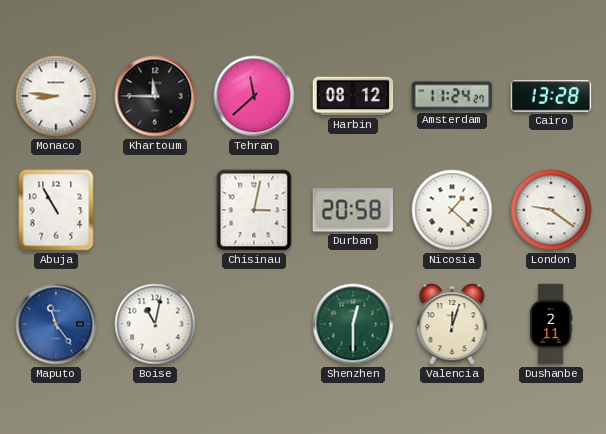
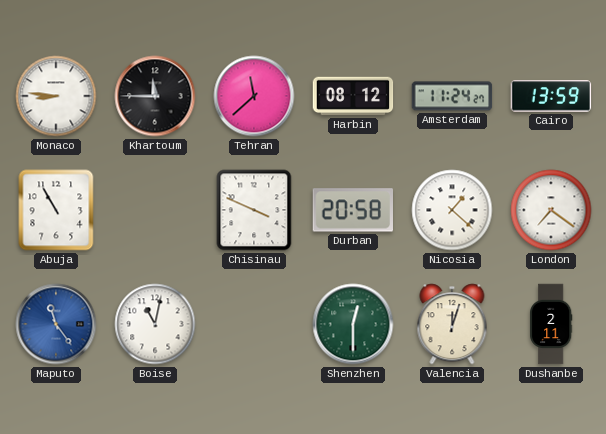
Cairo: 13:28 -> 13:59 (551, 96)
Chisinau: 3:02 -> 3:49 (254, 210)
London: 9:21 -> 7:21 (551, 210)
